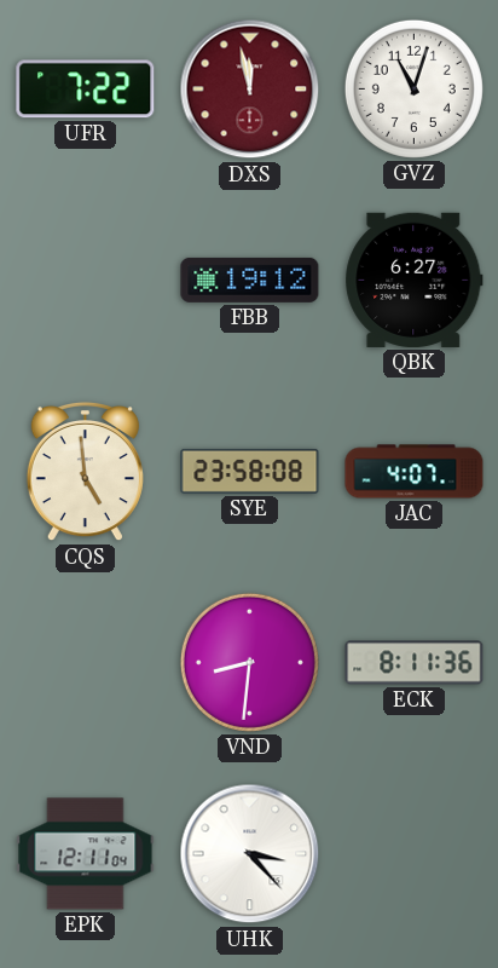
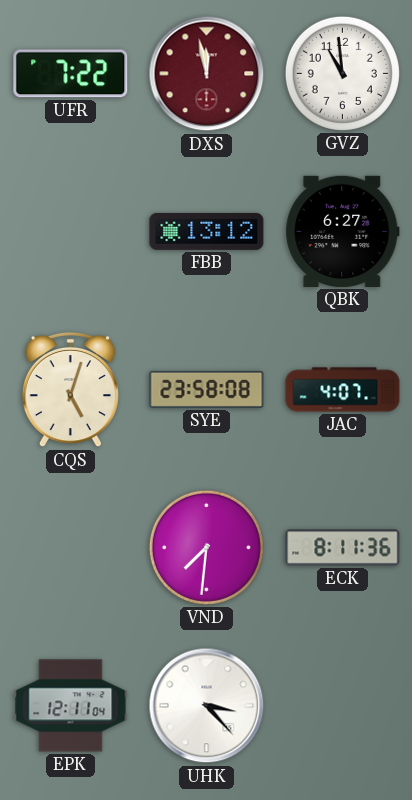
GVZ: 11:03 -> 10:59 (342, 73)
FBB: 19:12 -> 13:12 (207, 231)
CQS: 4:59 -> 5:03 (70, 390)
VND: 8:31 -> 7:31 (206, 547)
